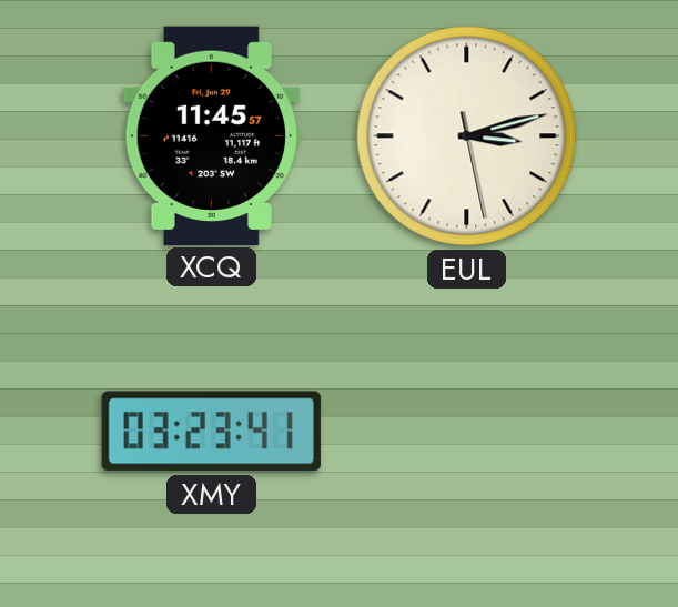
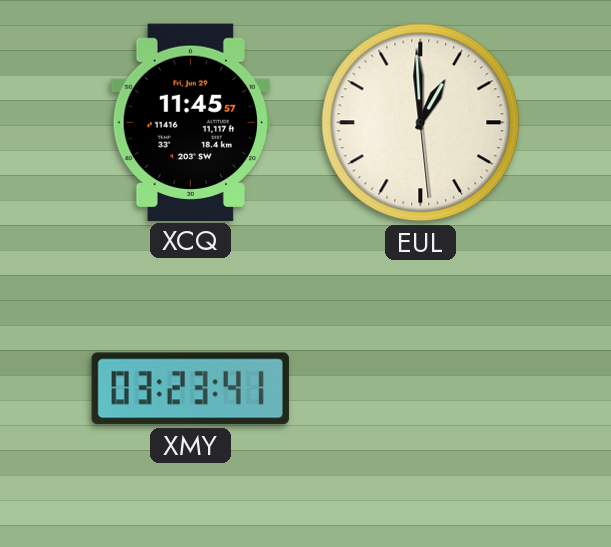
EUL: 3:12 -> 12:59 (421, 123)
